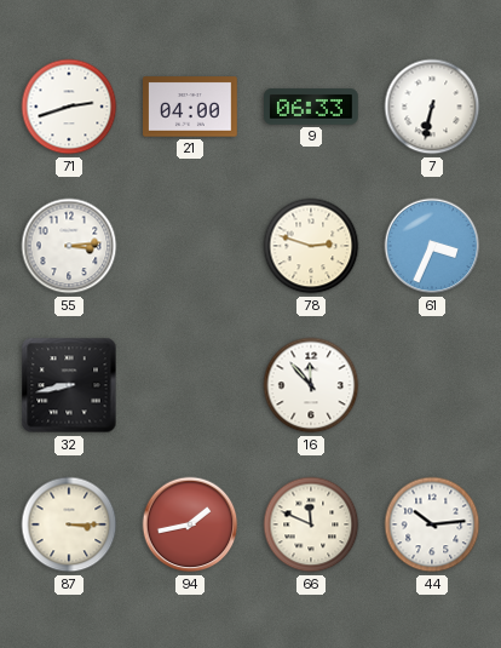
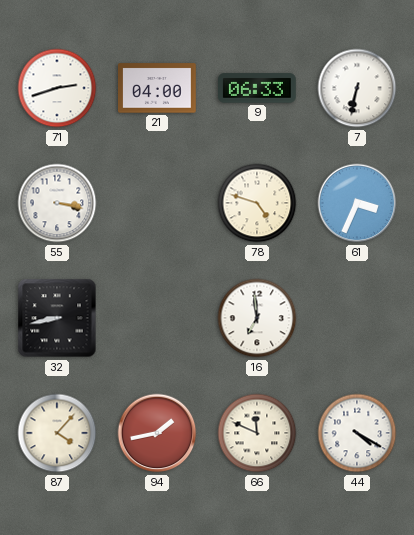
55: 3:14 -> 3:17 (57, 203)
78: 2:48 -> 4:48 (257, 203)
16: 11:53 -> 6:59 (257, 318)
87: 3:15 -> 4:07 (57, 433)
44: 10:14 -> 4:20 (357, 433)
